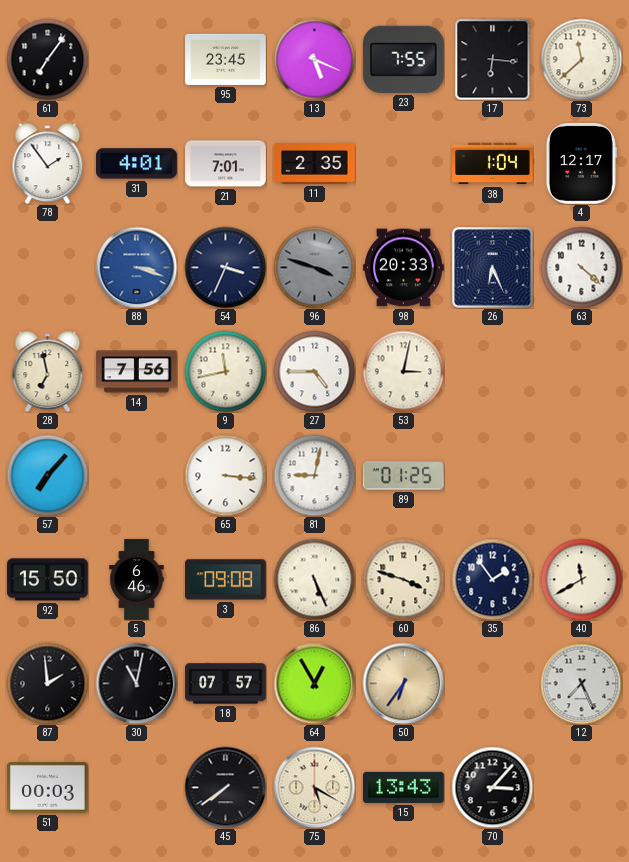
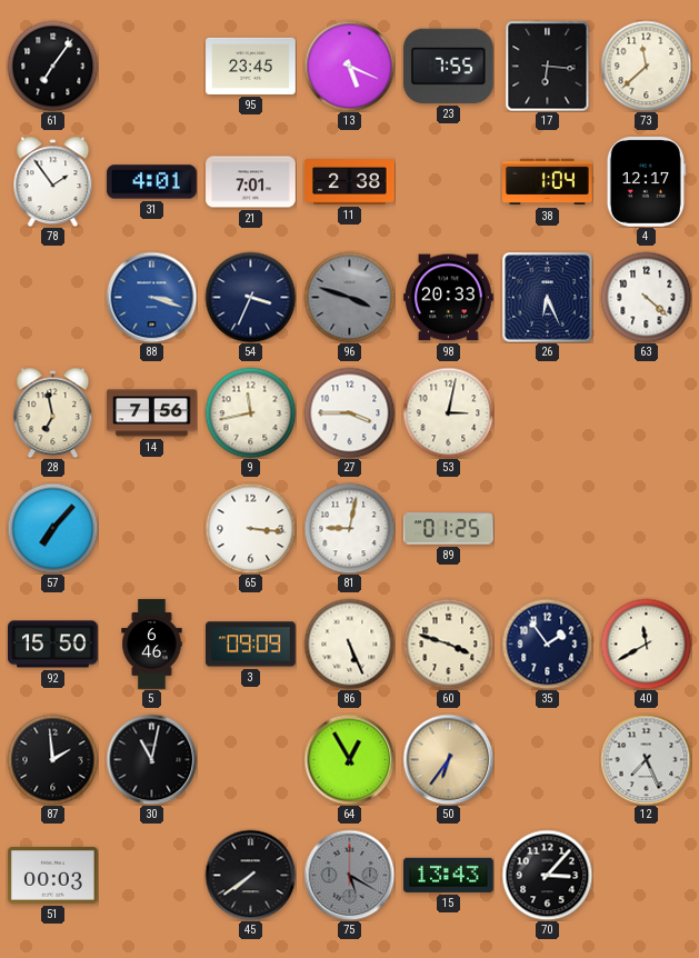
11: 2:35 -> 2:38 (350, 182)
27: 4:45 -> 3:45 (349, 412)
3: 09:08 -> 09:09 (251, 645)
18: 07:57 -> none (226, 684)
75 dial: cream -> grey (349, 875)
